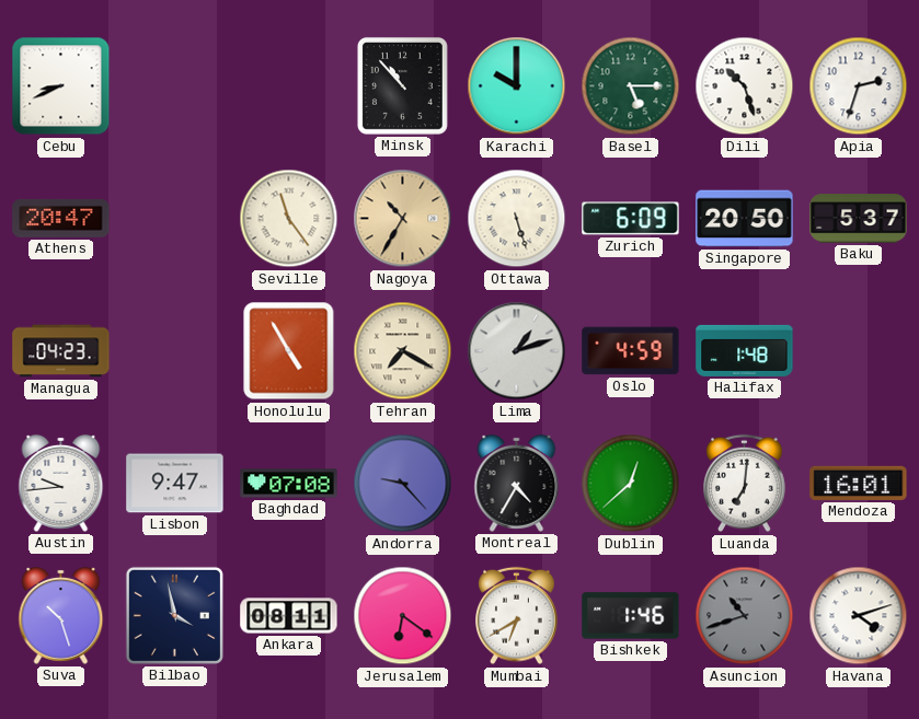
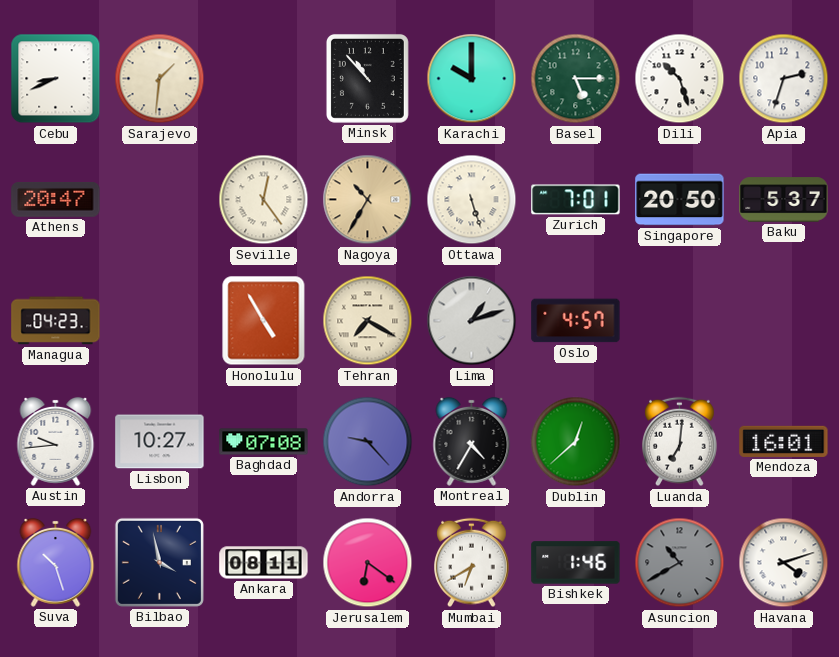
Sarajevo: none -> 1:31 (160, 79)
Seville: 11:24 -> 12:24 (264, 200)
Zurich: 6:09 -> 7:01 (576, 200)
Oslo: 4:59 -> 4:57 (576, 321)
Halifax: 1:48 -> none (745, 350)
Lisbon: 9:47 -> 10:27 (160, 442)
Asuncion: 10:42 -> 10:40 (680, 563)
